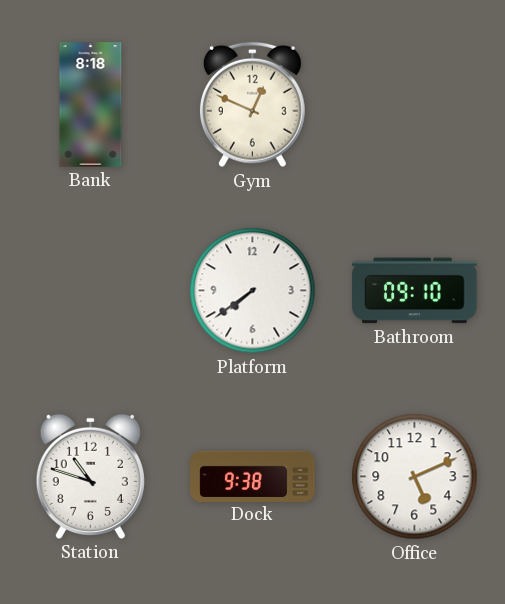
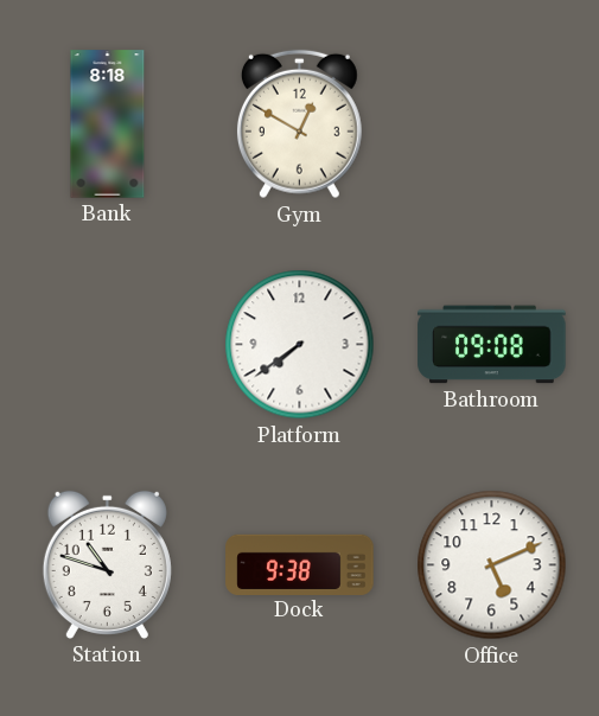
Gym: 12:49 -> 12:50 (299, 124)
Bathroom: 09:10 -> 09:08 (492, 345)
